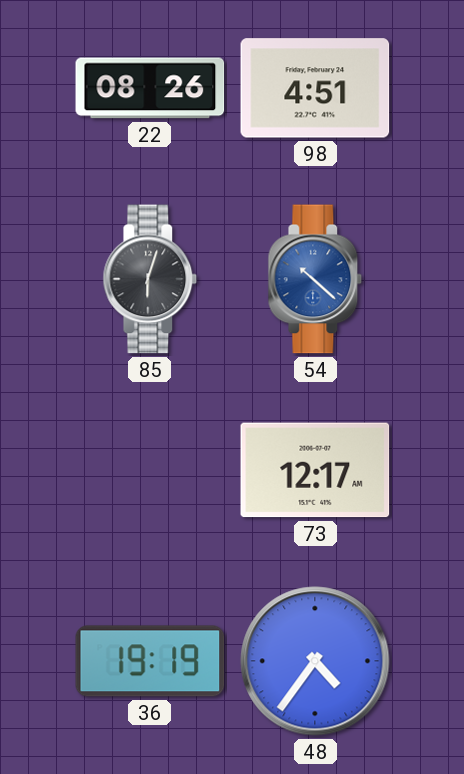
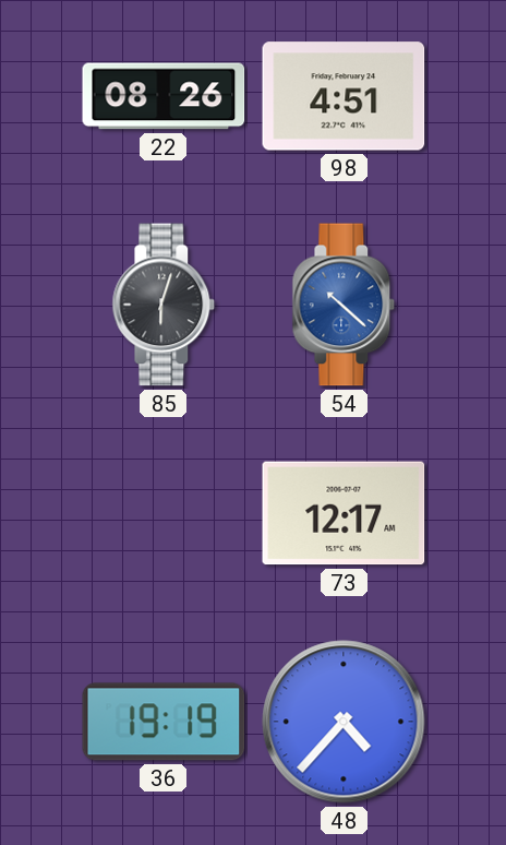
48: 4:36 -> 4:37 (344, 722)
